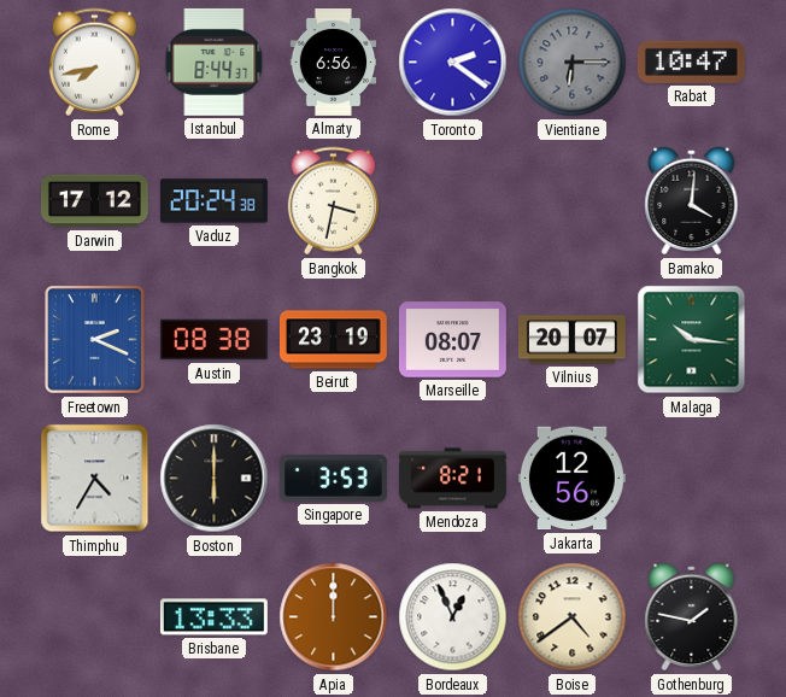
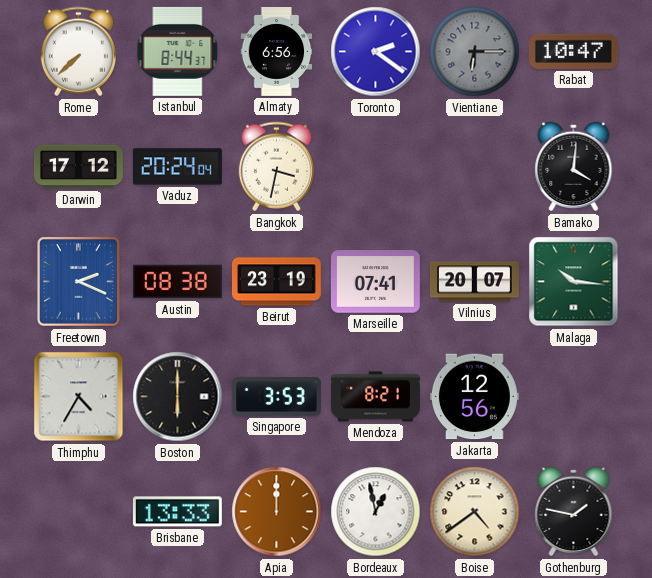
Rome: 7:43 -> 7:38 (78, 52)
Vaduz: 20:24:38 -> 20:24:04 (177, 167)
Marseille: 08:07 -> 07:41 (375, 282)
Bordeaux: 12:56 -> 12:58 (376, 512)
